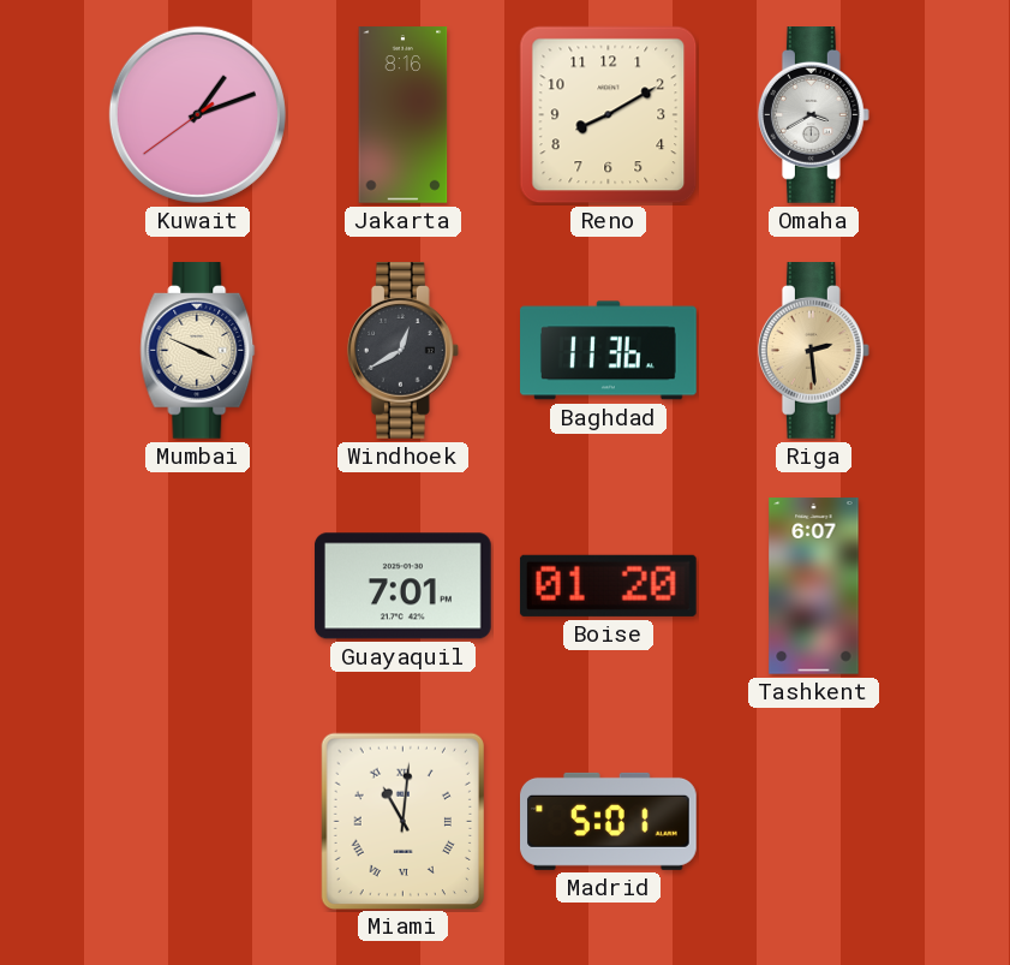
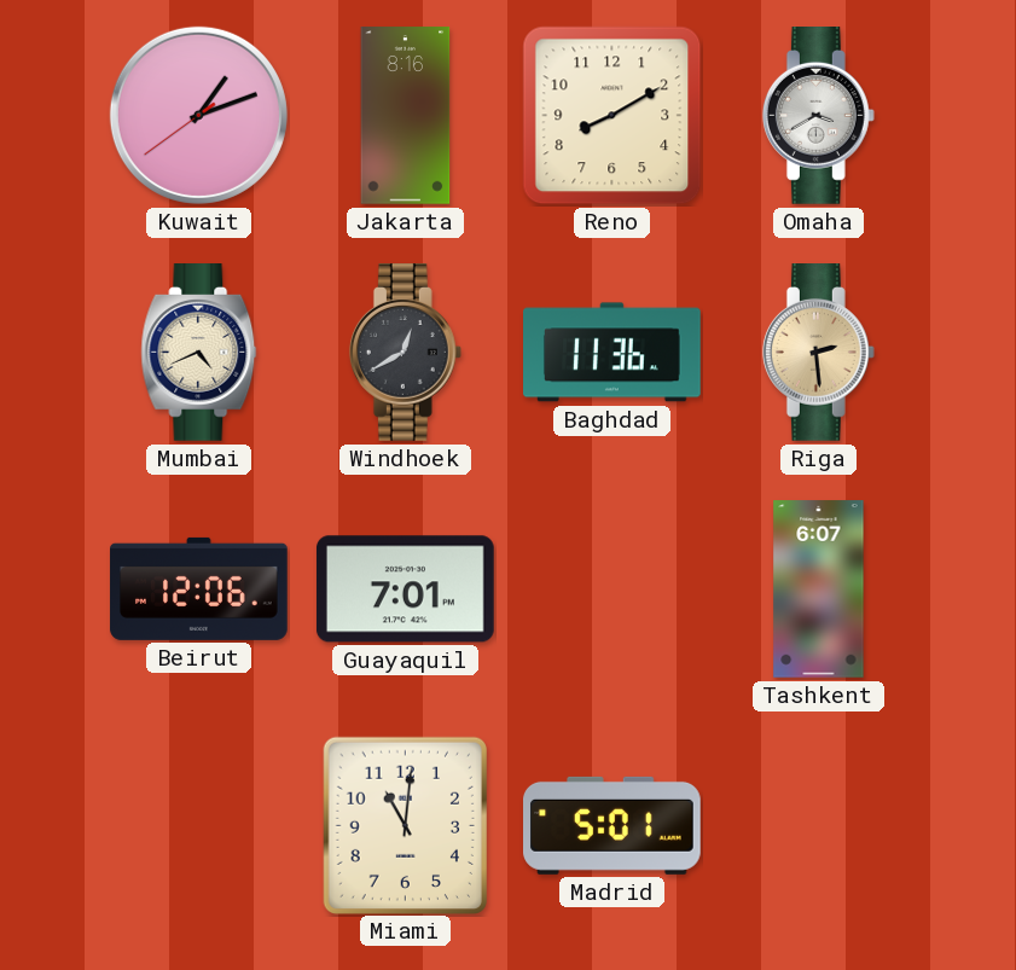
Mumbai: 3:49 -> 4:41 (199, 353)
Beirut: none -> 12:06 (199, 588)
Boise: 01:20 -> none (608, 585)
Miami numerals: Roman -> Arabic (405, 825)
